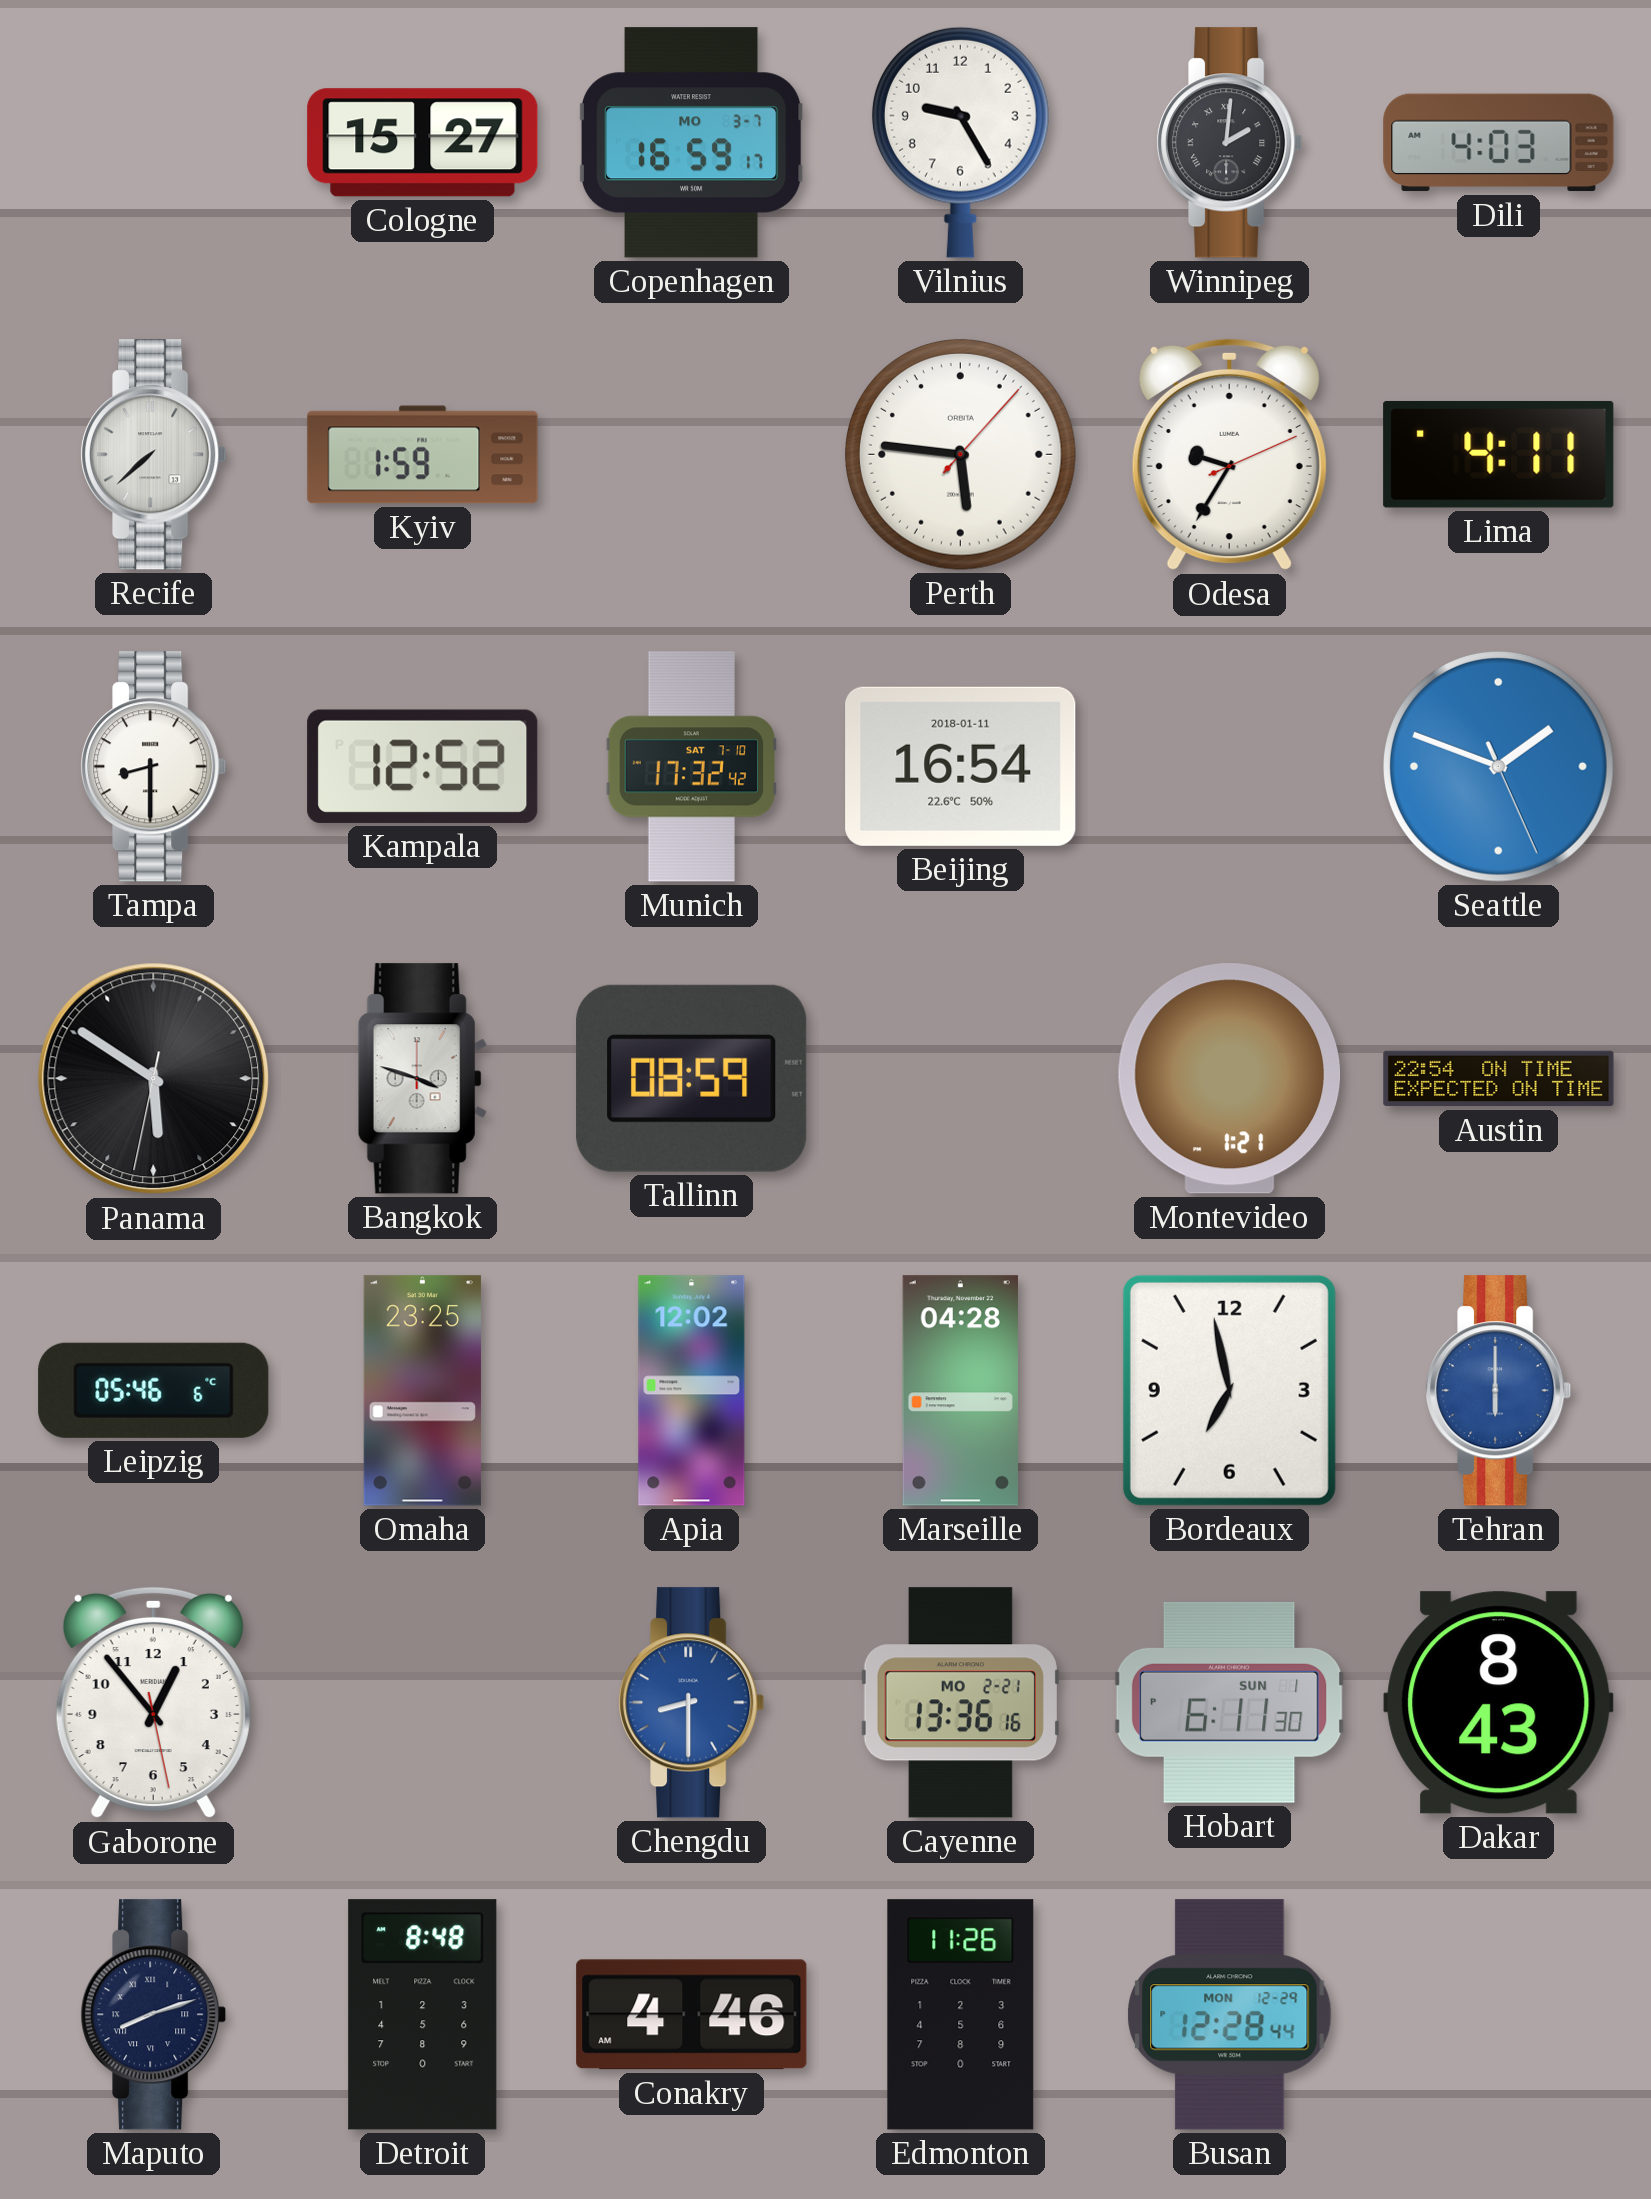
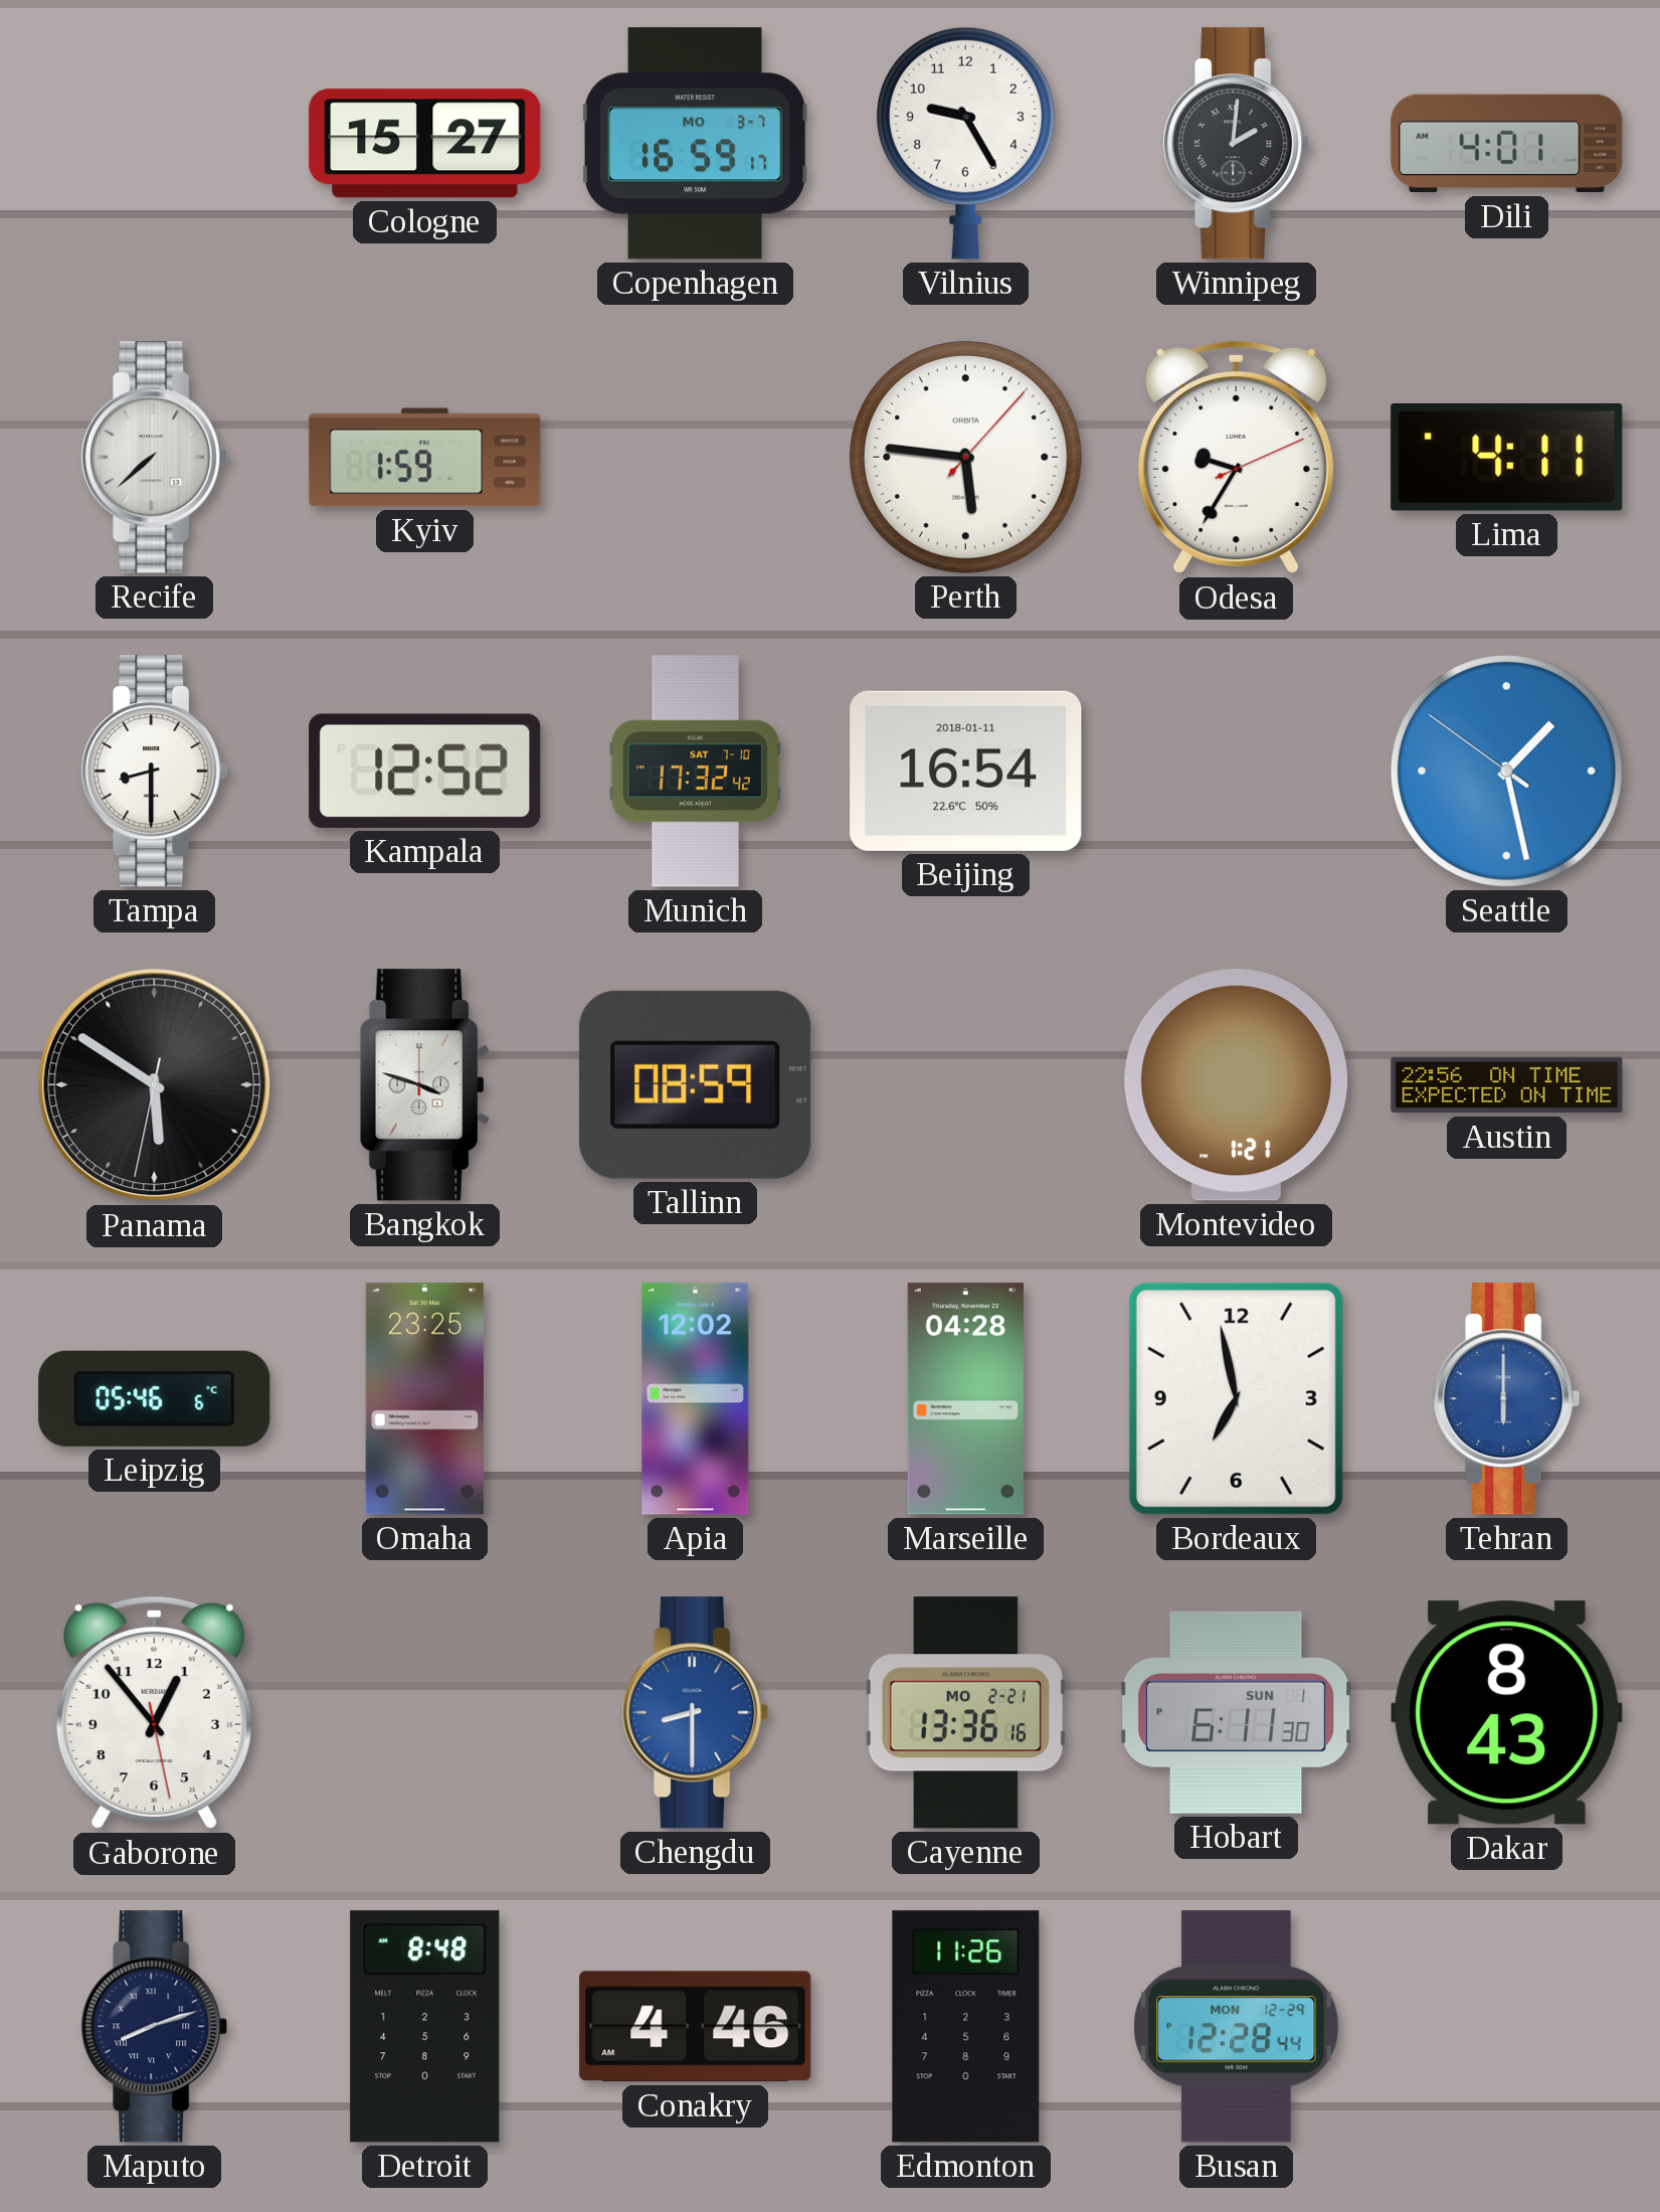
Dili: 4:03 -> 4:01 (1507, 144)
Seattle: 1:48 -> 1:27 (1506, 771)
Austin: 22:54 -> 22:56 (1507, 1085)
